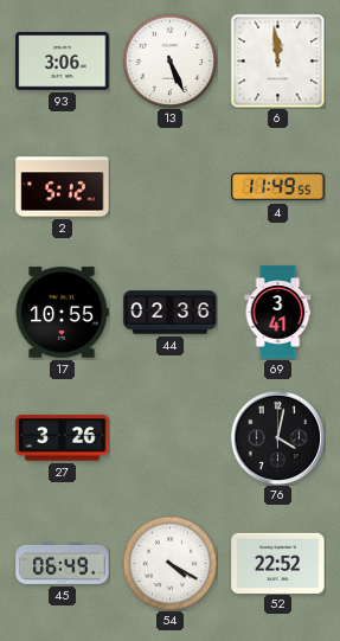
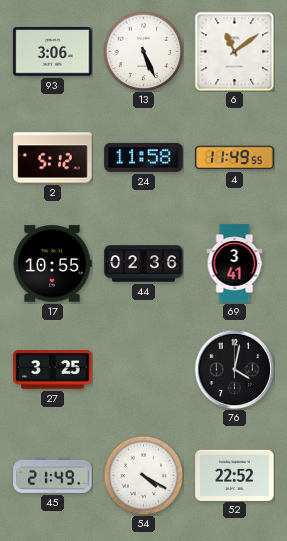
6: 11:59 -> 11:09 (234, 51)
24: none -> 11:58 (144, 157)
27: 3:26 -> 3:25 (53, 370)
45: 06:49 -> 21:49 (53, 475)
